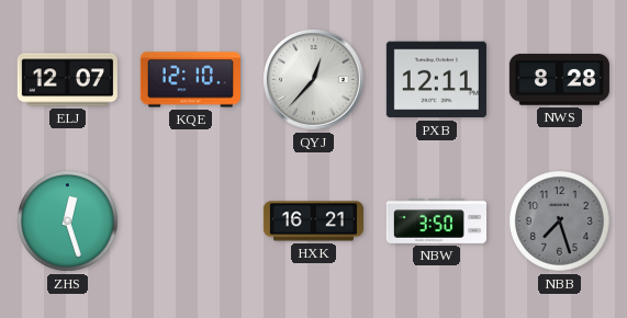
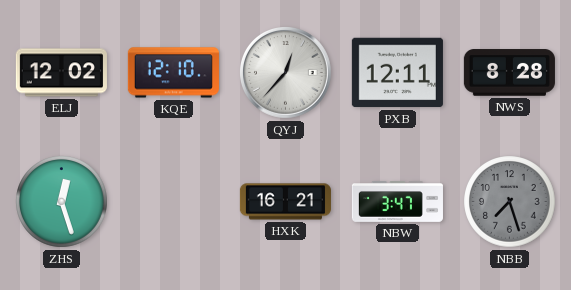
ELJ: 12:07 -> 12:02 (61, 73)
NBW: 3:50 -> 3:47 (397, 202)
